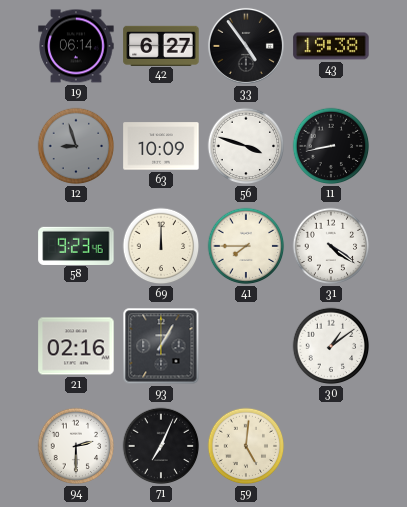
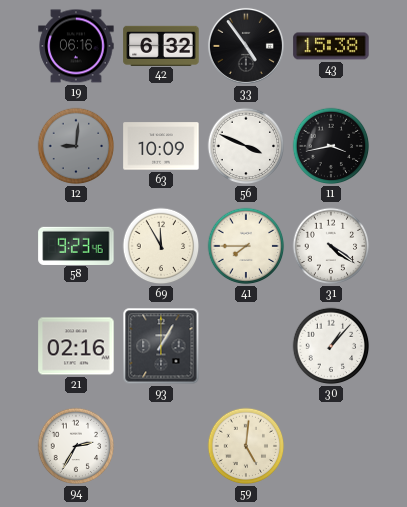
19: 06:14 -> 06:16 (76, 46)
42: 6:27 -> 6:32 (161, 45)
43: 19:38 -> 15:38 (331, 46)
12: 8:57 -> 9:01 (76, 146)
56: 3:48 -> 3:49 (246, 146)
11: 8:43 -> 3:43 (331, 146)
69: 12:00 -> 11:55 (161, 246)
30: 1:09 -> 1:07 (331, 346)
94: 2:30 -> 2:35 (76, 446)
71: 7:04 -> none (161, 446)
